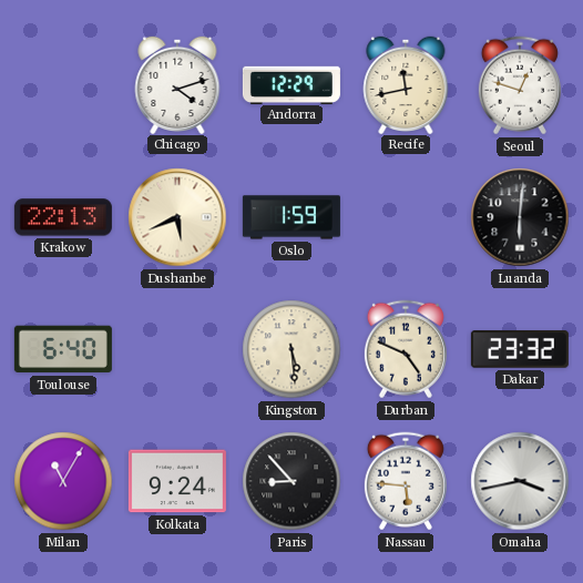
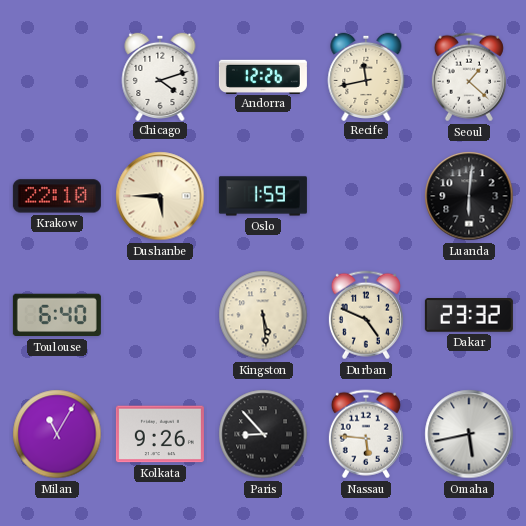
Andorra: 12:29 -> 12:26 (263, 76)
Seoul: 12:48 -> 1:22 (469, 77)
Krakow: 22:13 -> 22:10 (57, 196)
Dushanbe: 5:41 -> 5:45 (160, 196)
Kolkata: 9:24 -> 9:26 (160, 434)
Omaha: 3:43 -> 5:43 (469, 434)
